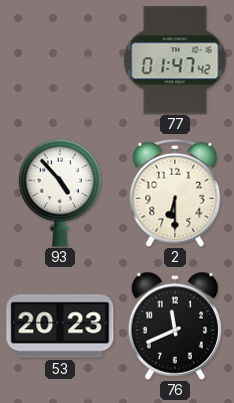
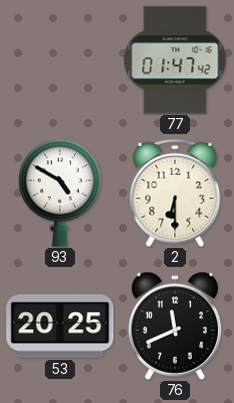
93: 4:53 -> 4:50 (60, 193)
53: 20:23 -> 20:25 (60, 326)
